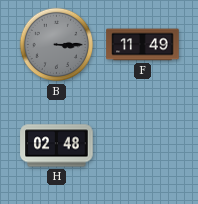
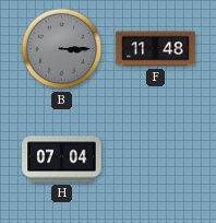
F: 11:49 -> 11:48 (156, 49)
H: 02:48 -> 07:04 (62, 160)
